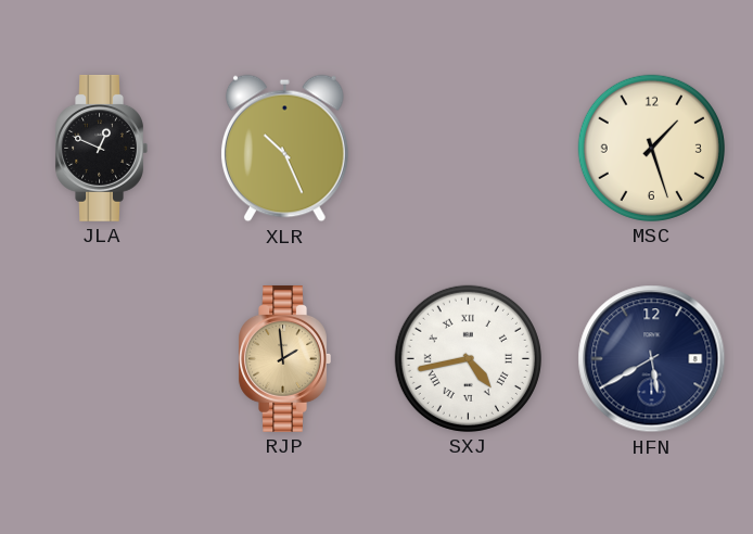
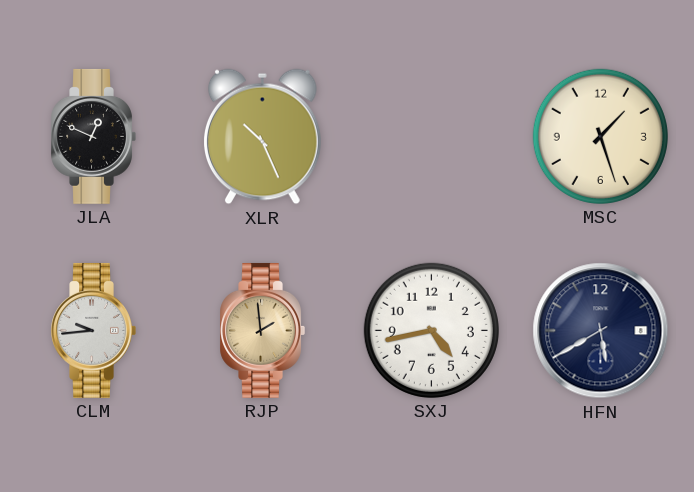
CLM: none -> 9:44 (93, 330)
SXJ numerals: Roman -> Arabic (431, 330)
